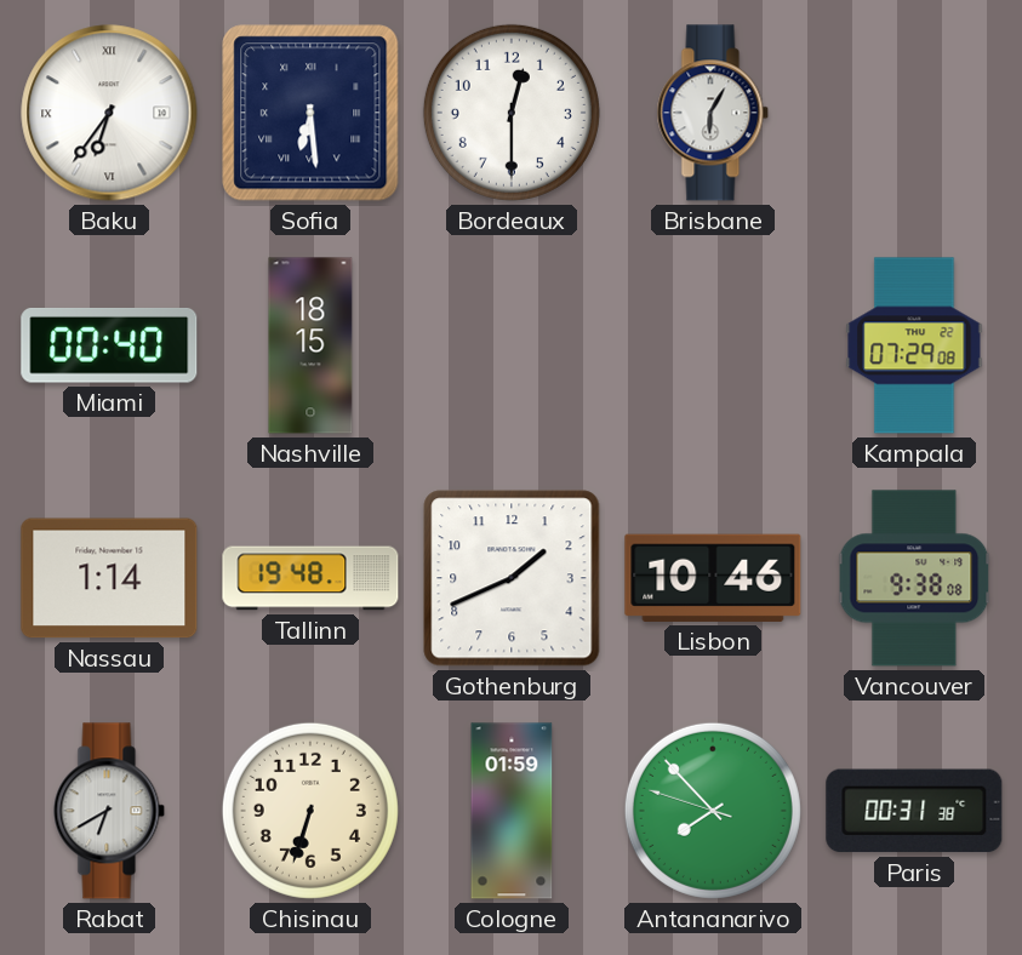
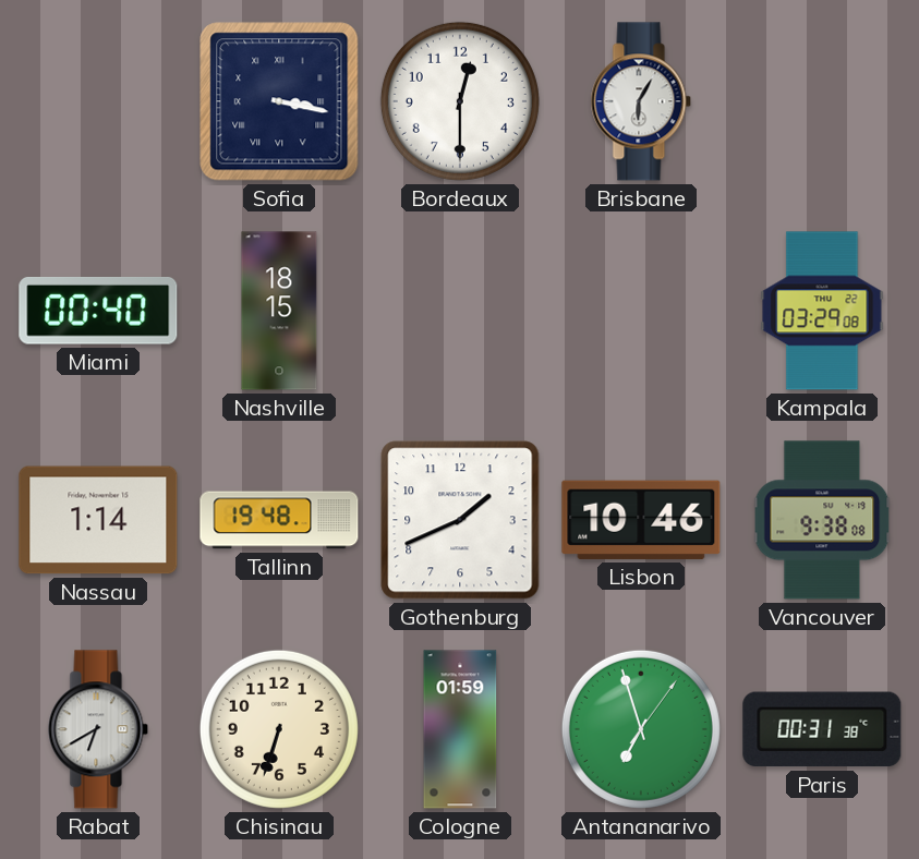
Baku: 6:36 -> none (109, 113)
Sofia: 6:29 -> 3:17 (279, 101)
Kampala: 07:29 -> 03:29 (822, 311)
Antananarivo: 7:52 -> 6:57 (641, 729)
